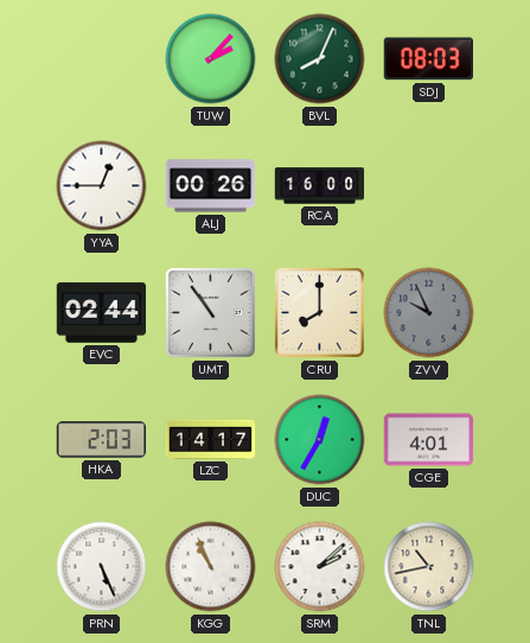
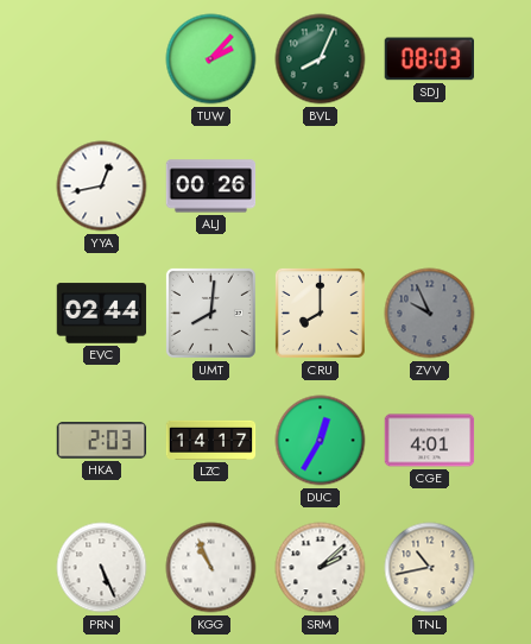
YYA: 12:45 -> 12:43 (102, 187)
RCA: 16:00 -> none (320, 186)
UMT: 10:54 -> 8:01 (210, 312)
